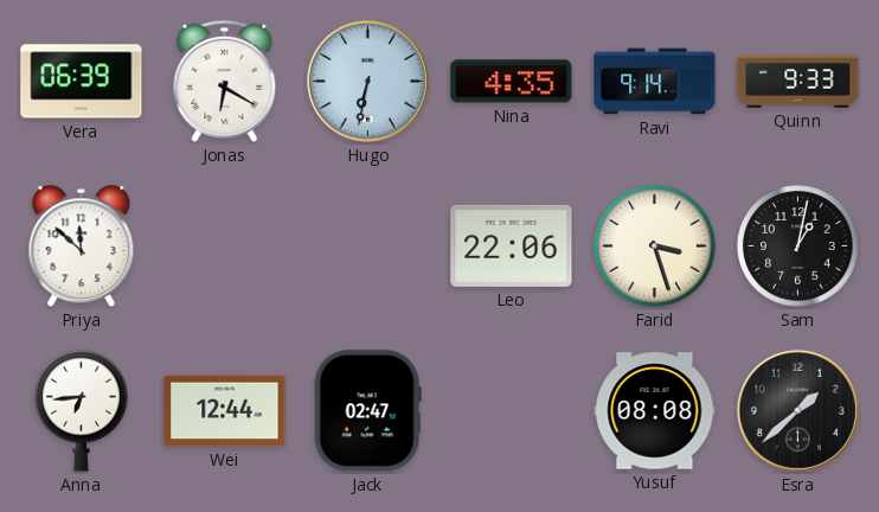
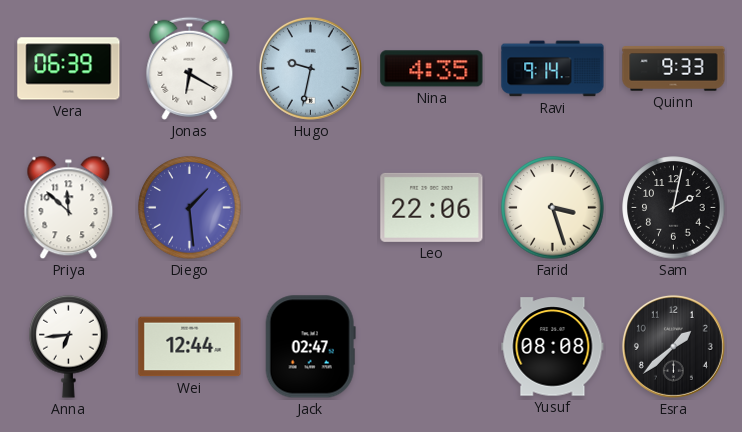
Hugo: 6:32 -> 9:32 (310, 68)
Diego: none -> 1:29 (190, 208)
Sam: 1:02 -> 2:02 (674, 208)
